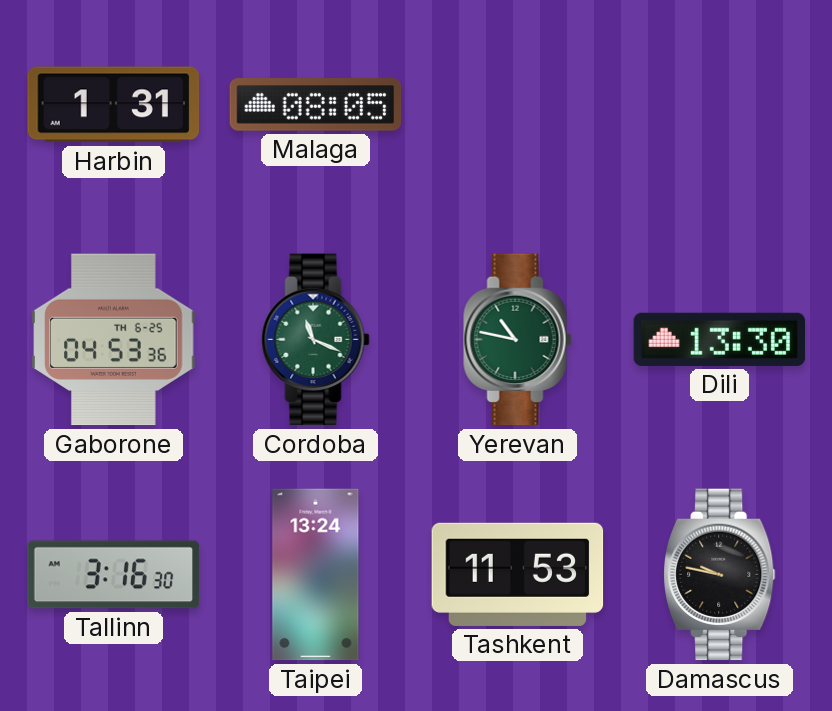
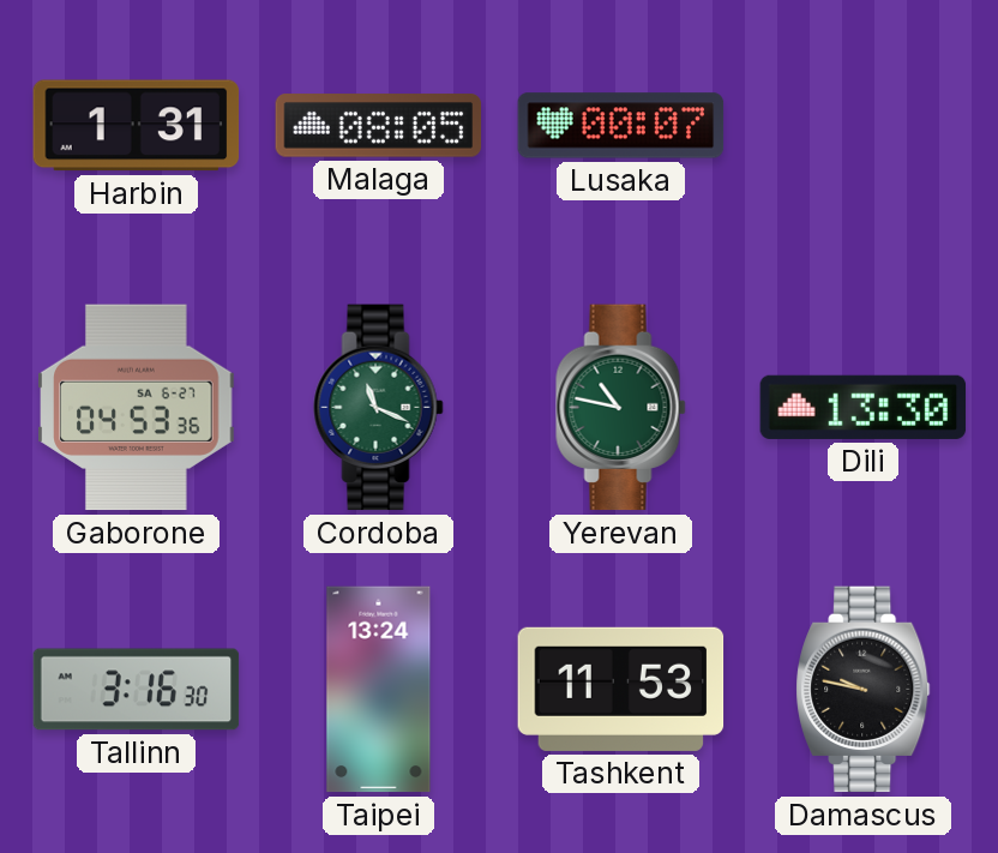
Lusaka: none -> 00:07 (621, 126)
Gaborone date: TH 6-25 -> SA 6-27 (137, 408)
